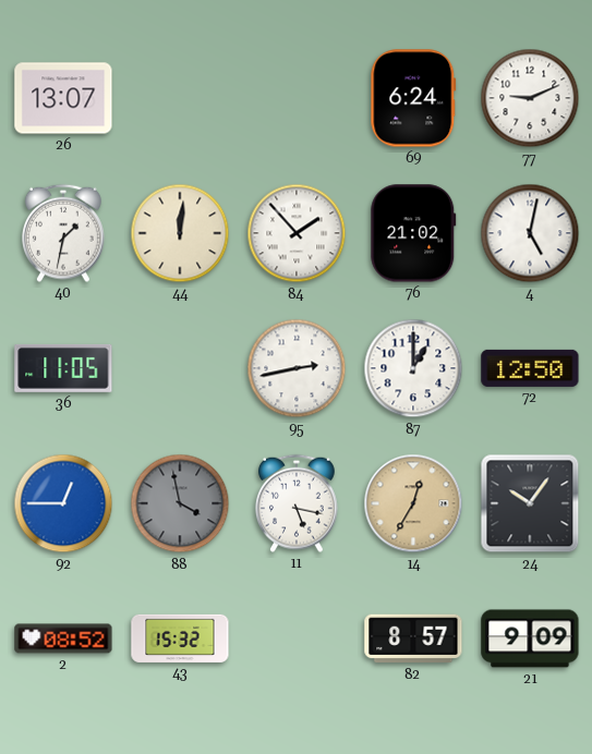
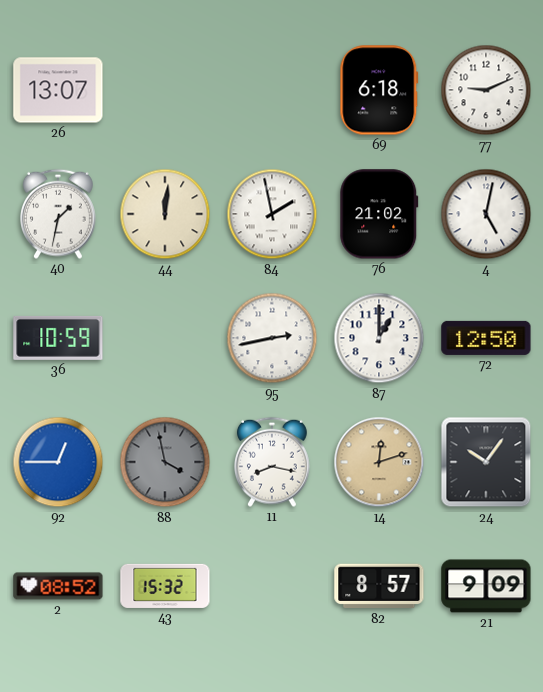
69: 6:24 -> 6:18 (379, 90)
84: 1:53 -> 1:58 (272, 214)
36: 11:05 -> 10:59 (58, 338)
11: 5:17 -> 8:17 (273, 462)
14: 12:35 -> 12:12 (379, 462)
